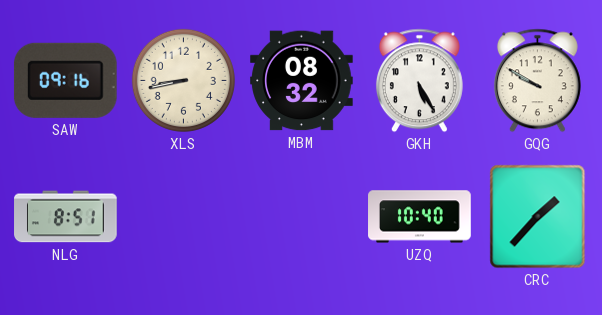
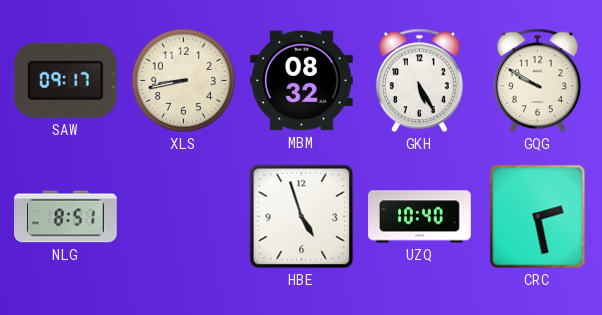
SAW: 09:16 -> 09:17 (65, 80)
HBE: none -> 4:57 (302, 217)
CRC: 1:37 -> 2:28 (538, 217)
